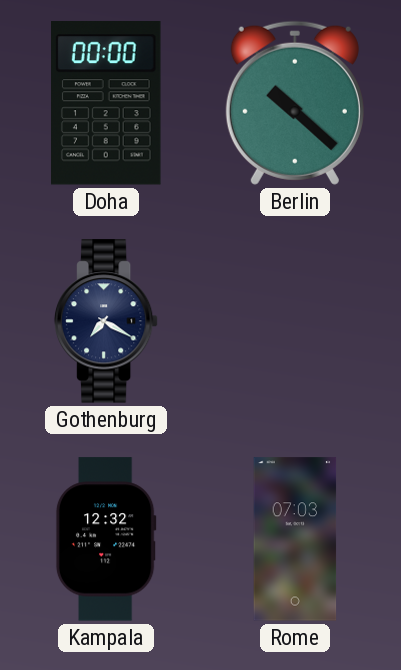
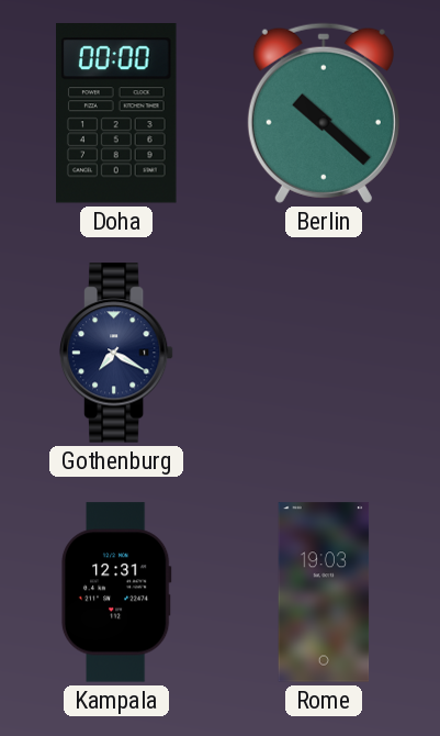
Kampala: 12:32 -> 12:31 (116, 592)
Rome: 07:03 -> 19:03 (324, 592)
